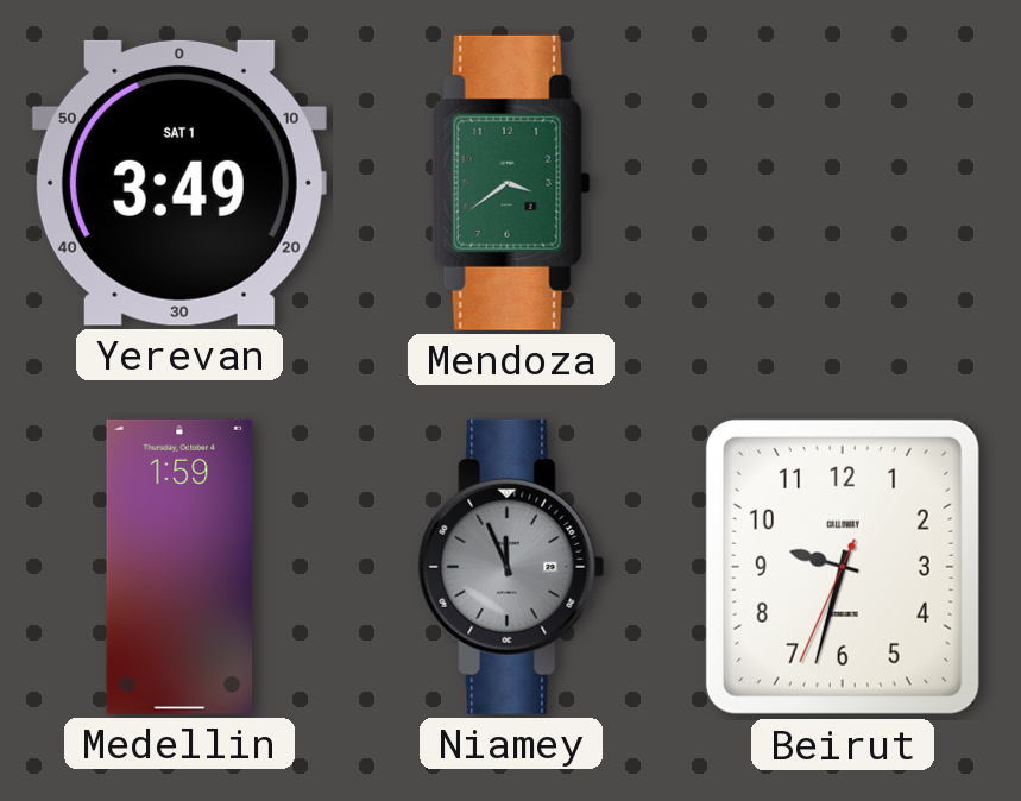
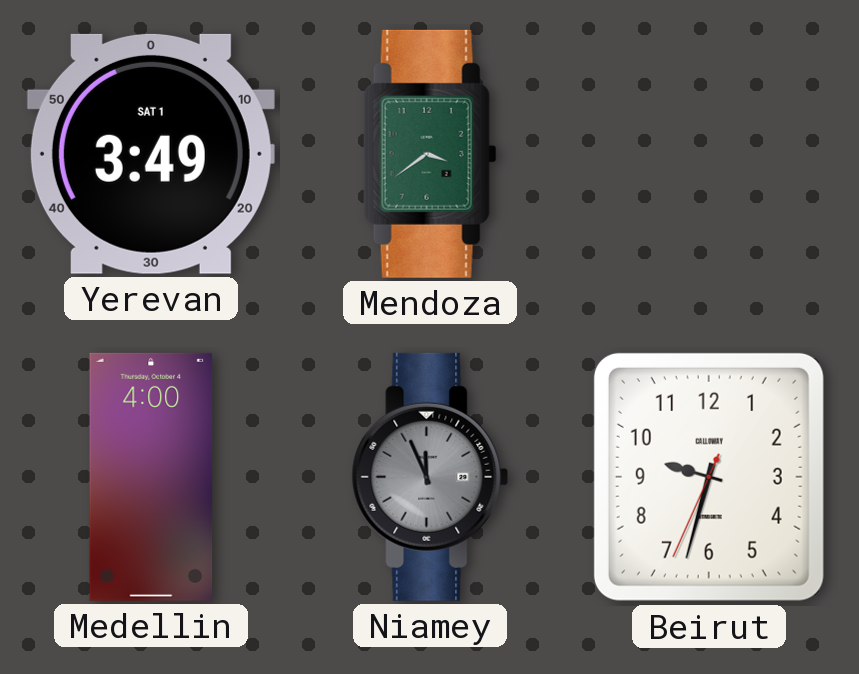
Medellin: 1:59 -> 4:00 (151, 477)
